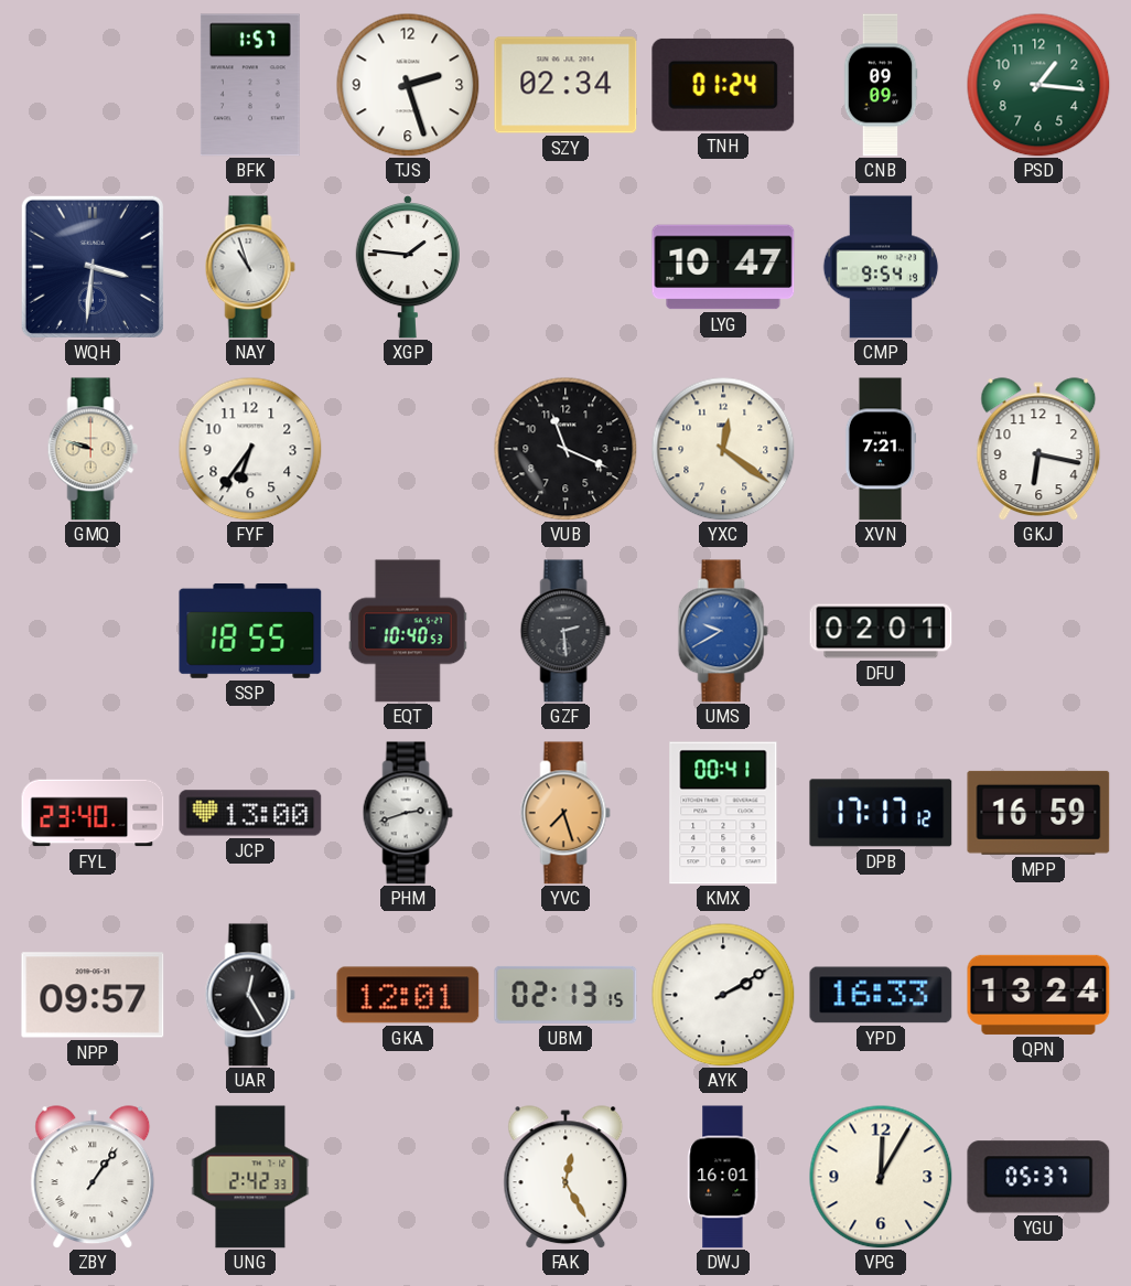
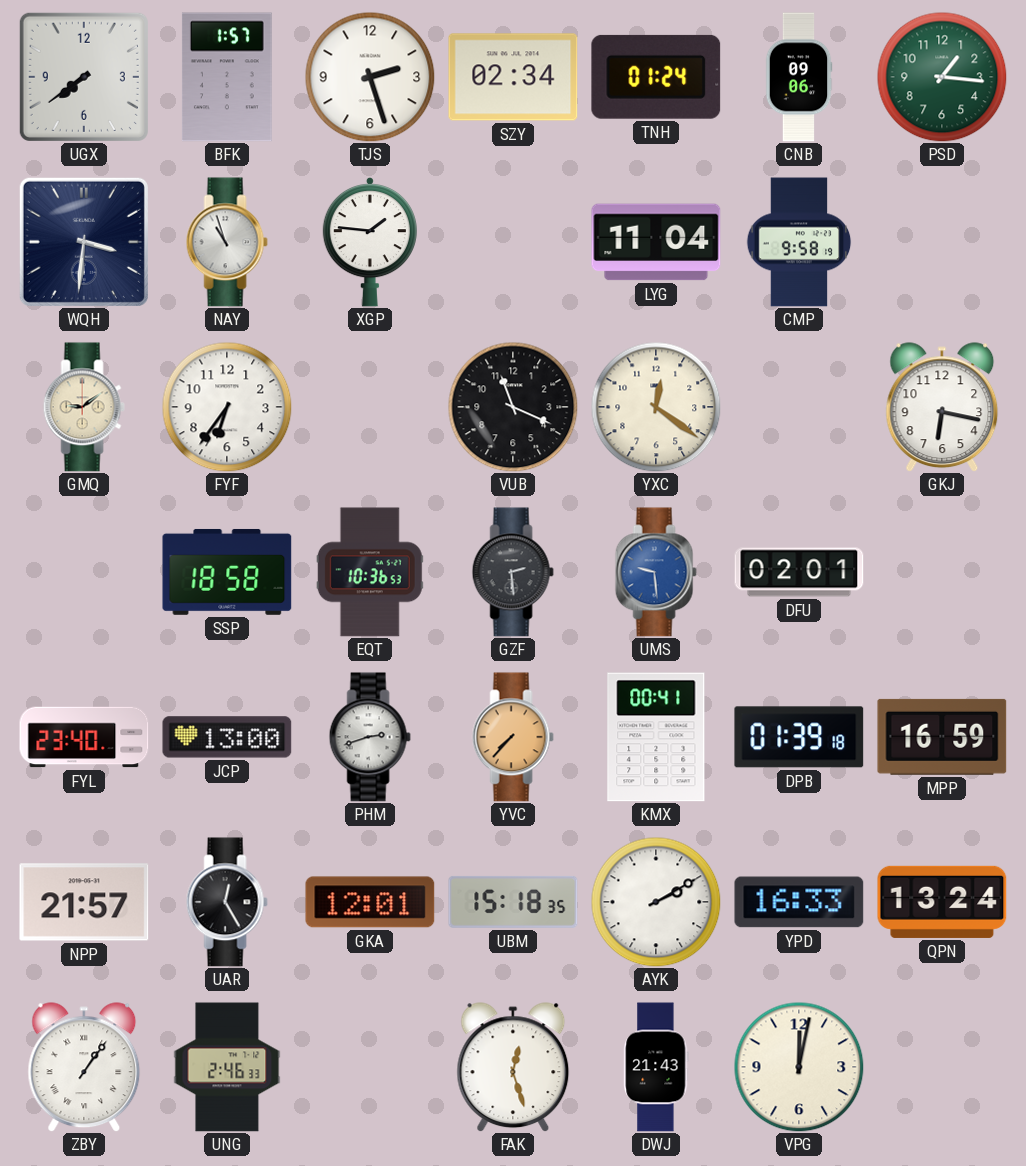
UGX: none -> 7:39 (84, 77)
CNB: 09:09 -> 09:06 (799, 77)
LYG: 10:47 -> 11:04 (656, 242)
CMP: 9:54 -> 9:58 (799, 242)
GMQ: 9:48 -> 9:09 (84, 407)
XVN: 7:21 -> none (880, 449)
SSP: 18:55 -> 18:58 (227, 572)
EQT: 10:40 -> 10:36 (370, 572)
UMS: 9:40 -> 9:29 (656, 572)
YVC: 7:27 -> 7:37 (513, 737)
DPB: 17:17 -> 01:39 (799, 737)
NPP: 09:57 -> 21:57 (84, 902)
UBM: 02:13 -> 15:18 (513, 902)
UNG: 2:42 -> 2:46 (227, 1067)
FAK: 12:25 -> 12:27 (513, 1067)
DWJ: 16:01 -> 21:43 (656, 1067)
VPG: 12:05 -> 12:02 (799, 1067)
YGU: 05:37 -> none (1038, 1177)
